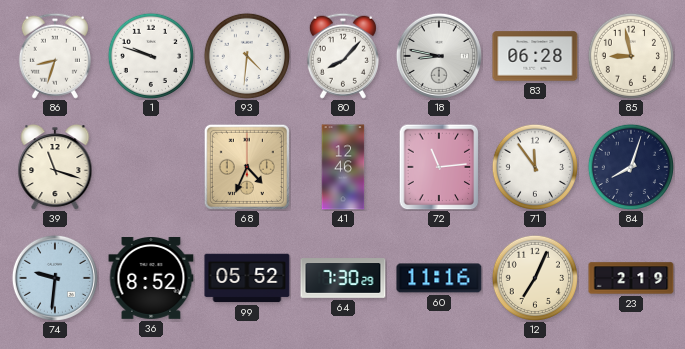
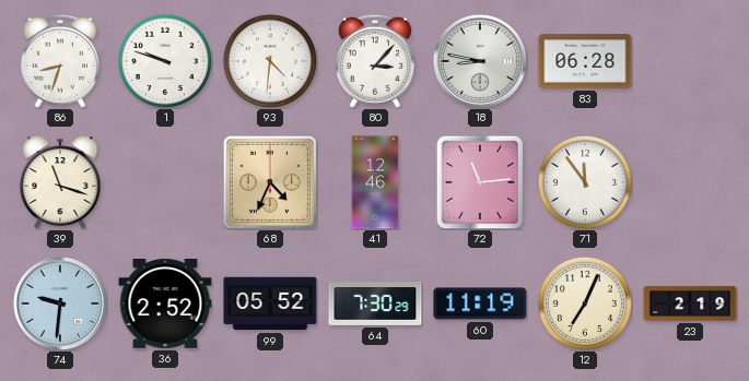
80: 8:07 -> 3:07 (375, 61)
85: 8:58 -> none (631, 56)
84: 8:03 -> none (631, 167)
36: 8:52 -> 2:52 (165, 305)
60: 11:16 -> 11:19 (480, 303)
